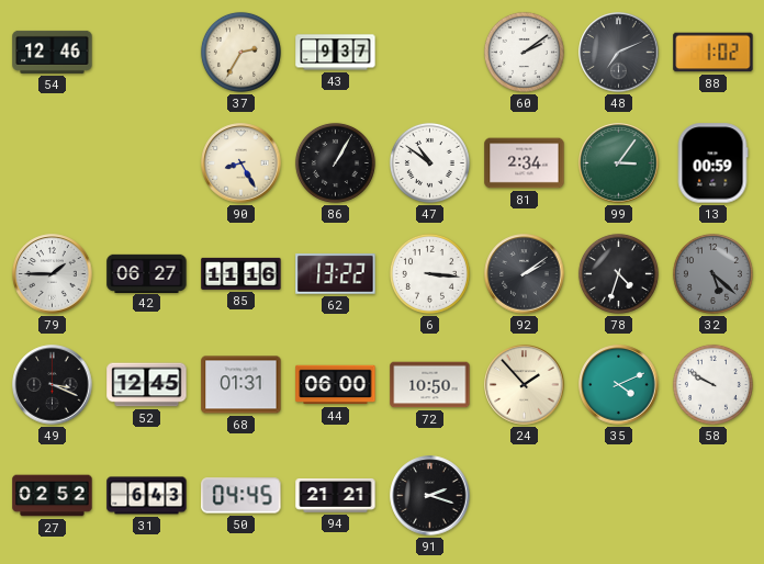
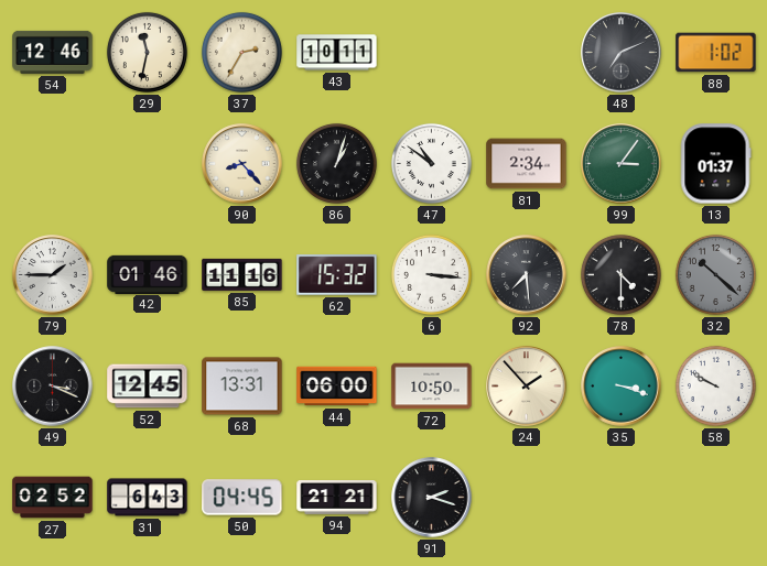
29: none -> 11:32 (147, 52)
43: 9:37 -> 10:11 (337, 53)
60: 2:09 -> none (524, 52)
90: 8:25 -> 8:23 (242, 164)
86: 1:05 -> 1:03 (336, 163)
13: 00:59 -> 01:37 (715, 164)
42: 06:27 -> 01:46 (148, 274)
62: 13:22 -> 15:32 (337, 275)
92: 2:09 -> 7:29 (527, 275)
78: 4:33 -> 4:30 (620, 274)
32: 5:22 -> 10:22 (715, 274)
68: 01:31 -> 13:31 (242, 387)
35: 4:11 -> 3:18 (622, 387)
